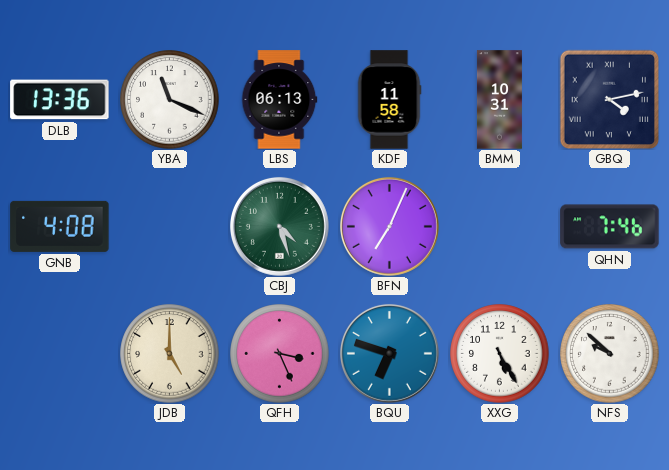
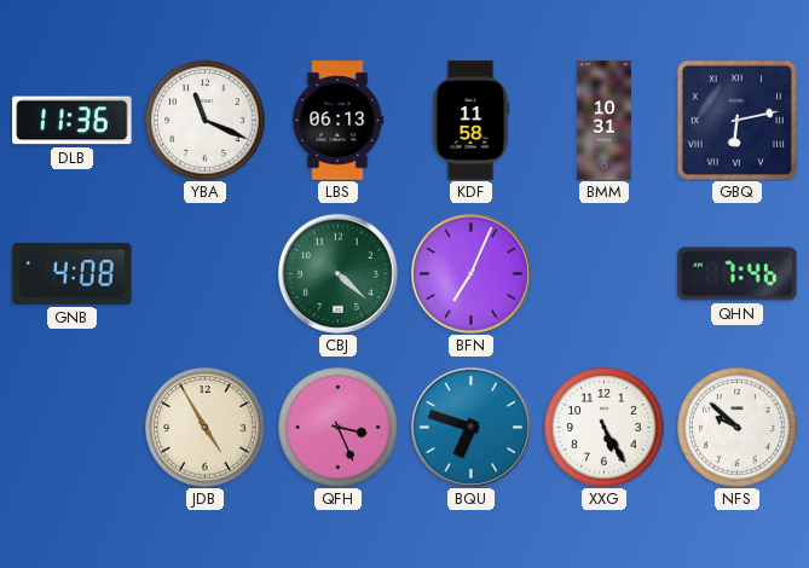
DLB: 13:36 -> 11:36 (73, 121)
GBQ: 4:13 -> 6:13 (736, 120)
CBJ: 4:27 -> 4:22 (337, 273)
JDB: 5:00 -> 4:55 (206, 428)
